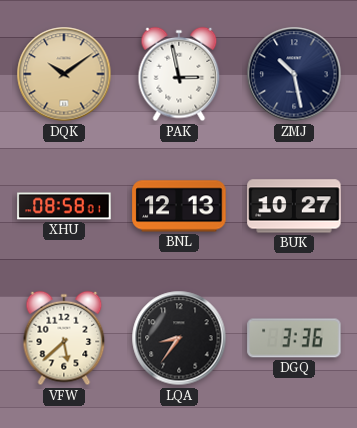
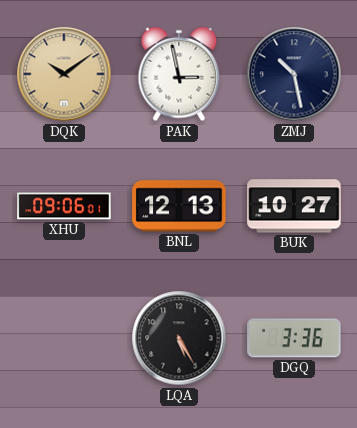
XHU: 08:58 -> 09:06 (64, 206)
VFW: 5:38 -> none (64, 338)
LQA: 8:36 -> 5:25 (179, 338)
